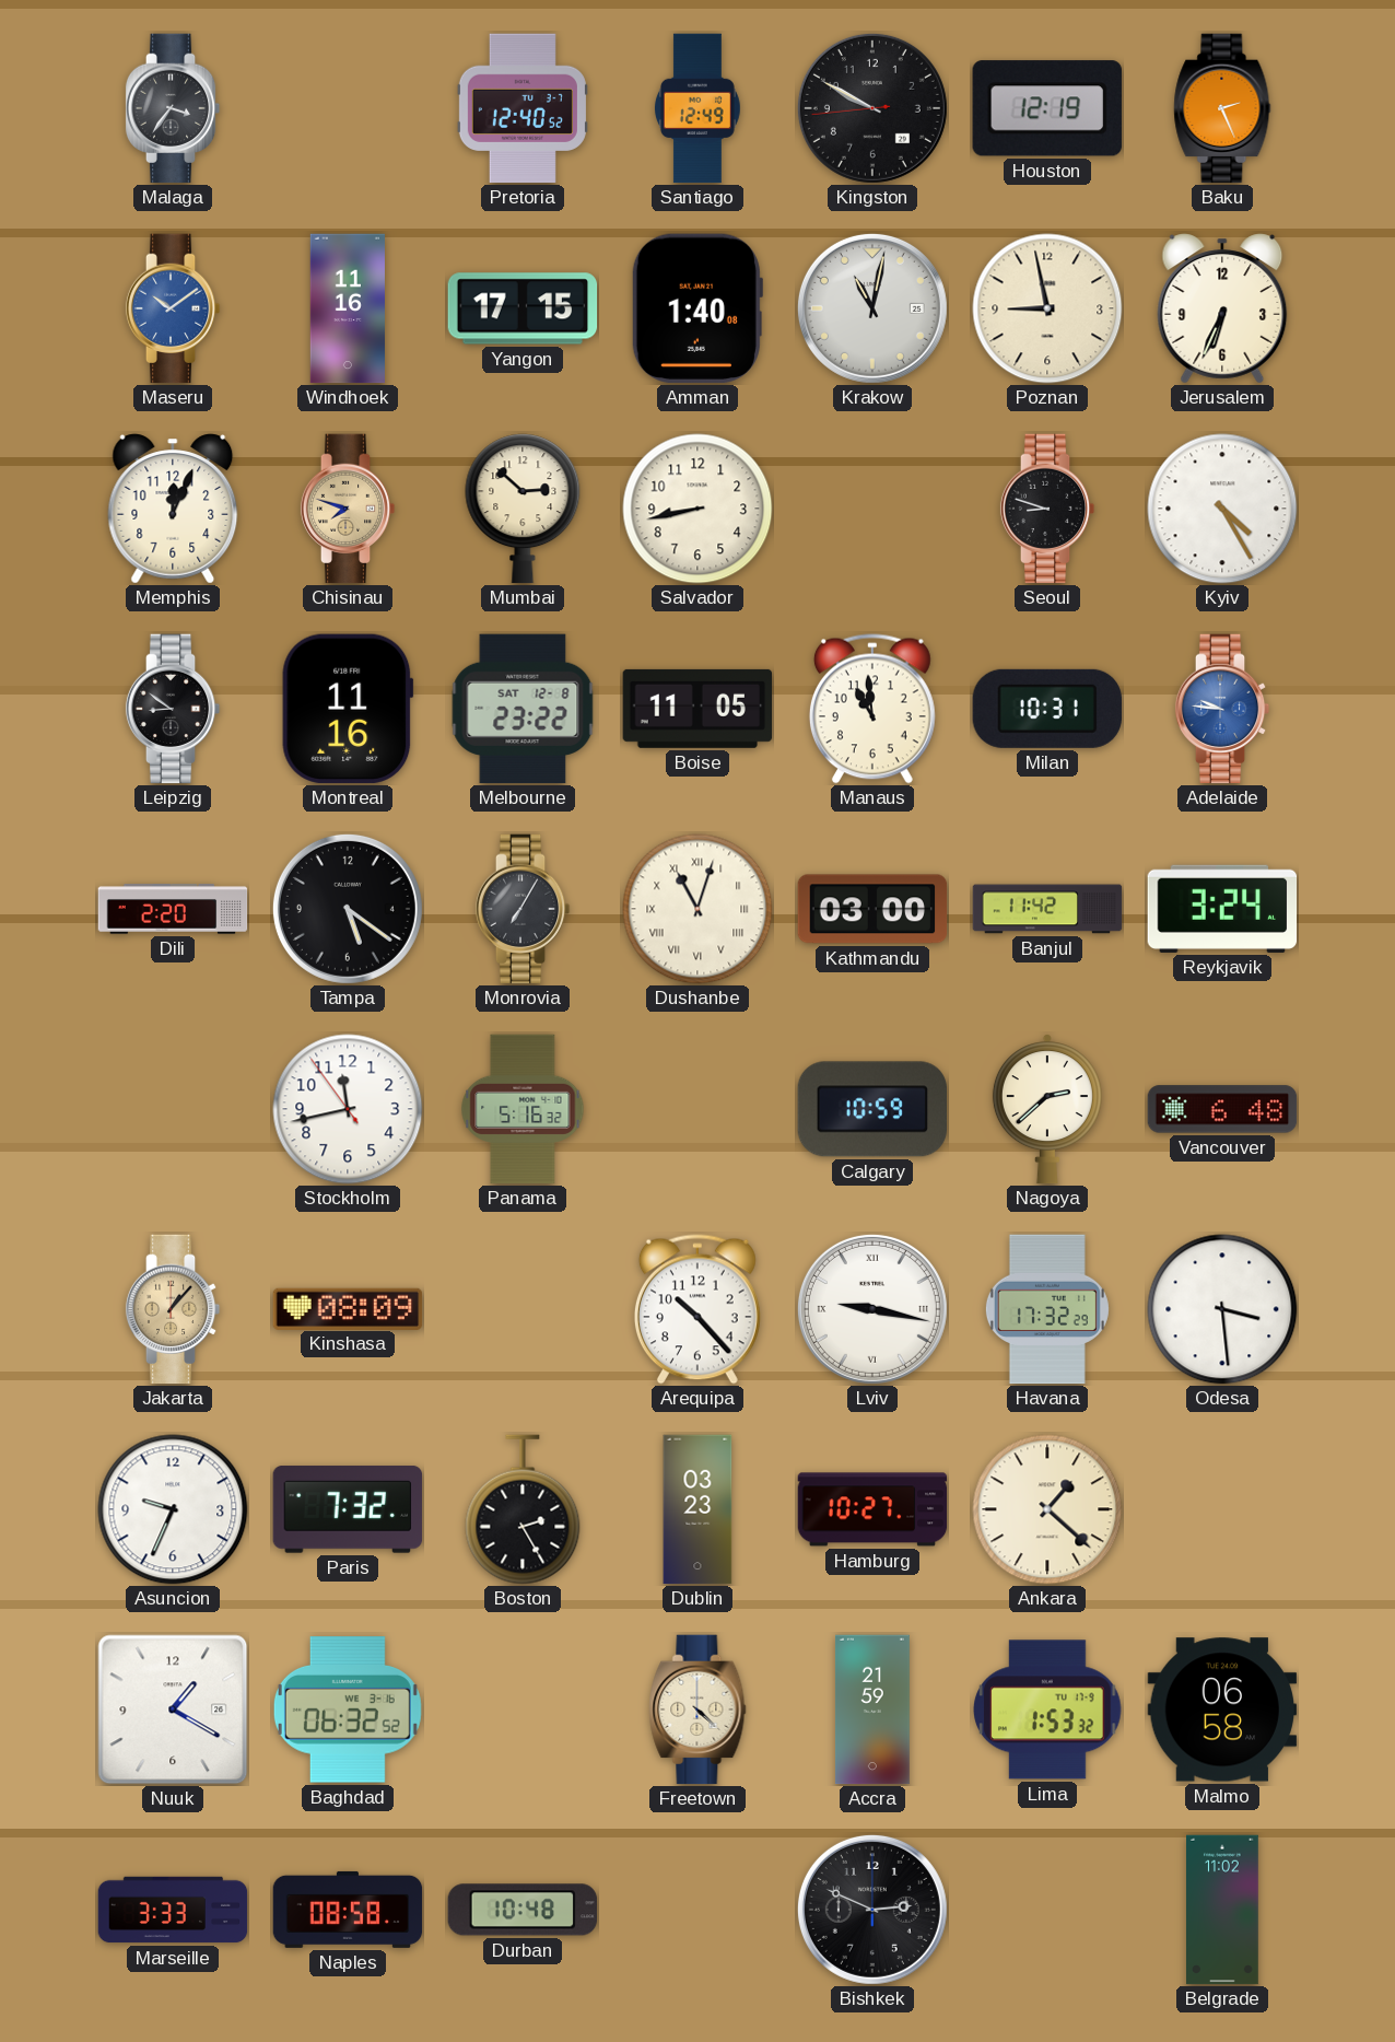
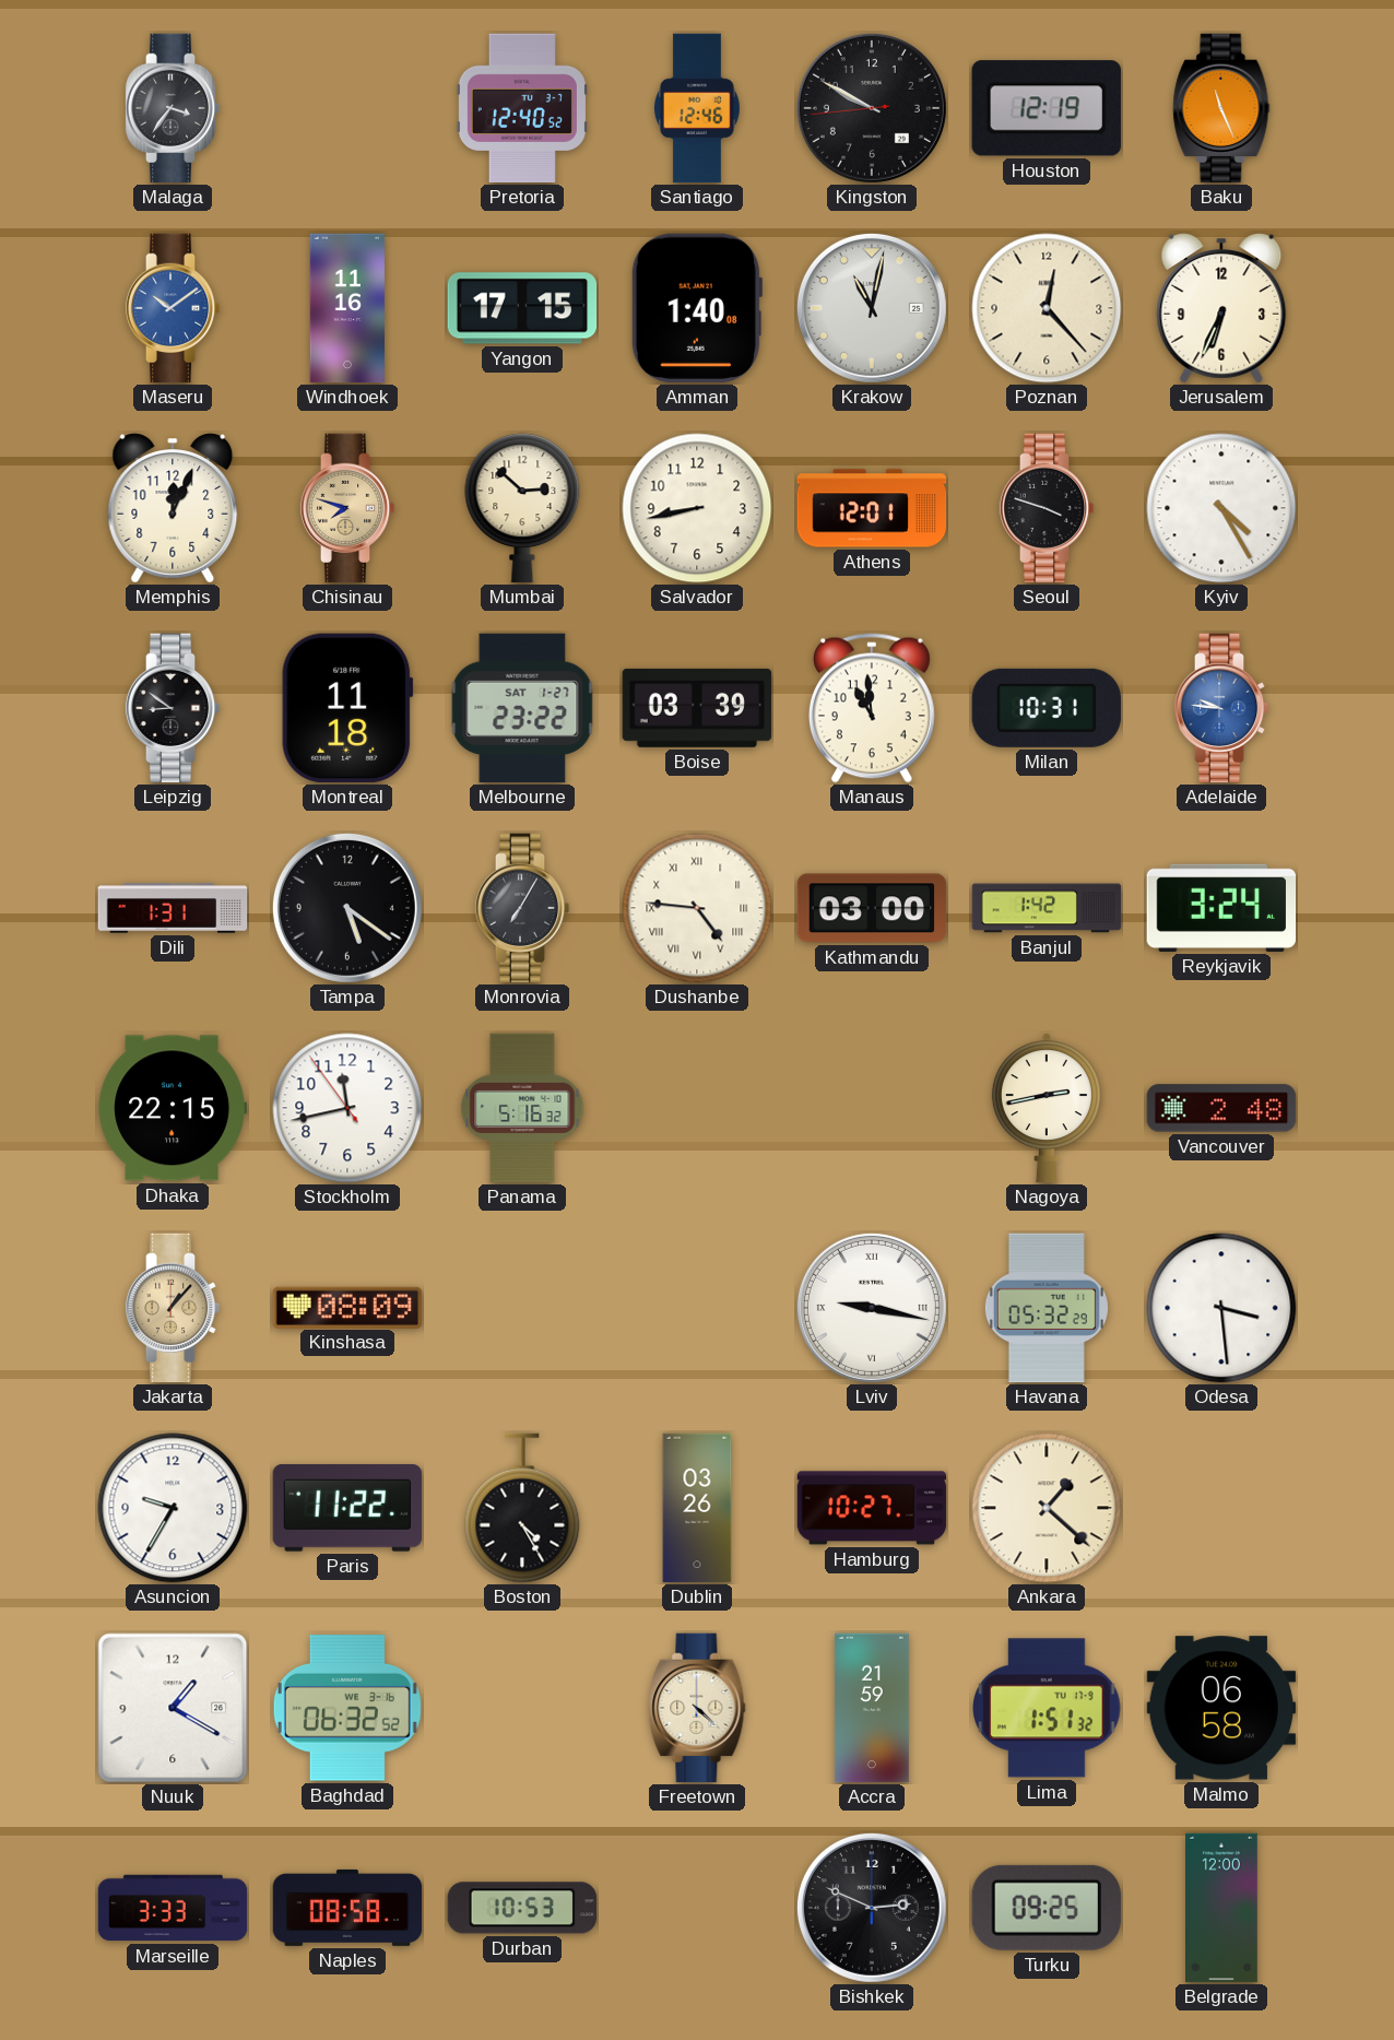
Santiago: 12:49 -> 12:46 (697, 108)
Baku: 2:26 -> 11:26 (1221, 108)
Poznan: 8:58 -> 12:23 (1047, 308)
Athens: none -> 12:01 (872, 508)
Seoul: 8:48 -> 3:48 (1047, 508)
Montreal: 11:16 -> 11:18 (347, 708)
Melbourne date: SAT 12-8 -> SAT 1-27 (522, 708)
Boise: 11:05 -> 03:39 (697, 708)
Dili: 2:20 -> 1:31 (173, 908)
Dushanbe: 11:03 -> 4:46 (697, 908)
Banjul: 11:42 -> 1:42 (1047, 908)
Dhaka: none -> 22:15 (173, 1108)
Calgary: 10:59 -> none (872, 1109)
Nagoya: 2:38 -> 2:43 (1047, 1108)
Vancouver: 6:48 -> 2:48 (1221, 1108)
Arequipa: 10:23 -> none (697, 1309)
Havana: 17:32 -> 05:32 (1047, 1308)
Asuncion: 9:34 -> 9:35 (173, 1508)
Paris: 7:32 -> 11:22 (347, 1508)
Boston: 2:25 -> 4:25 (522, 1508)
Dublin: 03:23 -> 03:26 (697, 1508)
Lima: 1:53 -> 1:51 (1047, 1708)
Durban: 10:48 -> 10:53 (522, 1908)
Turku: none -> 09:25 (1047, 1908)
Belgrade: 11:02 -> 12:00 (1222, 1908)
